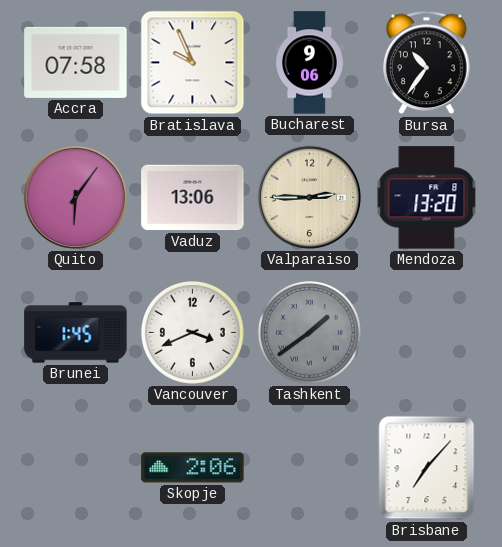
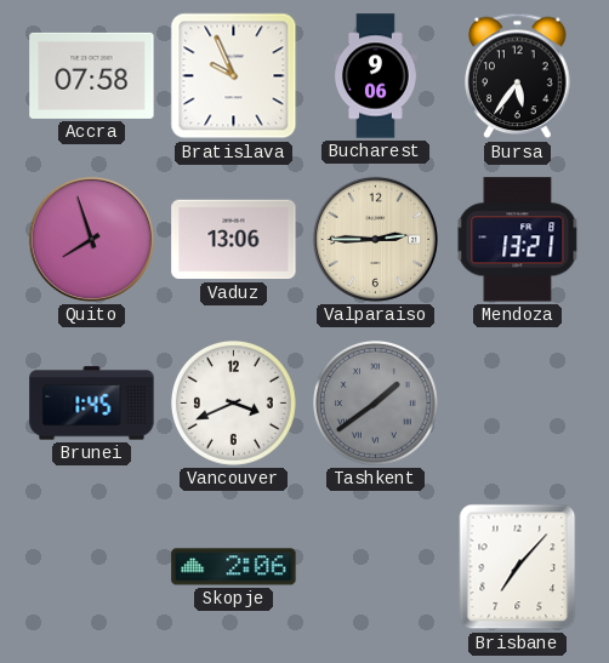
Bursa: 10:36 -> 5:36 (518, 76)
Quito: 6:06 -> 7:57 (91, 239)
Mendoza: 13:20 -> 13:21 (518, 240)
